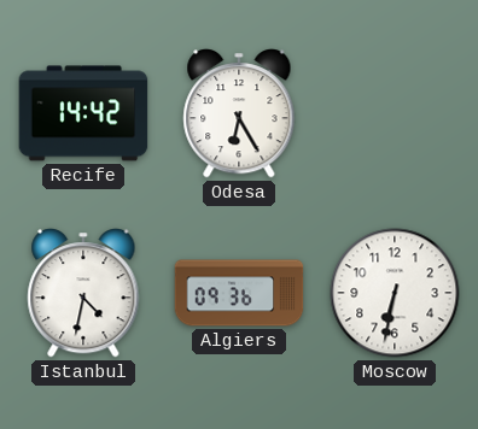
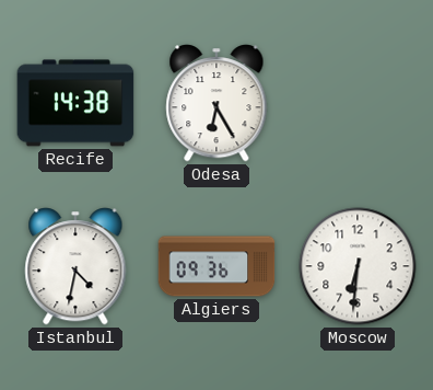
Recife: 14:42 -> 14:38 (75, 103)
Moscow: 6:32 -> 6:31 (358, 266)
